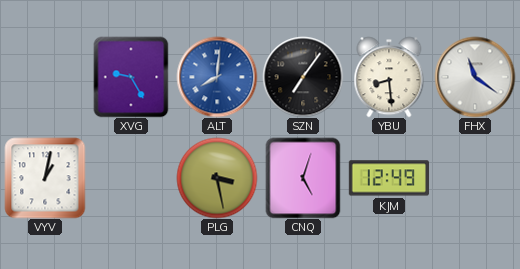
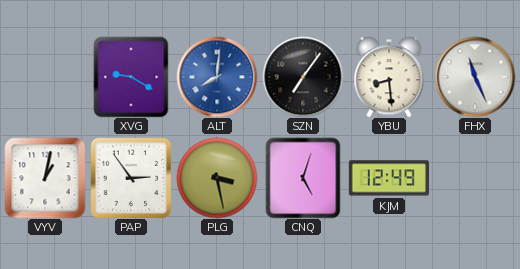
XVG: 9:25 -> 9:20 (131, 77)
FHX: 11:21 -> 11:26 (475, 77)
PAP: none -> 2:54 (131, 178)
